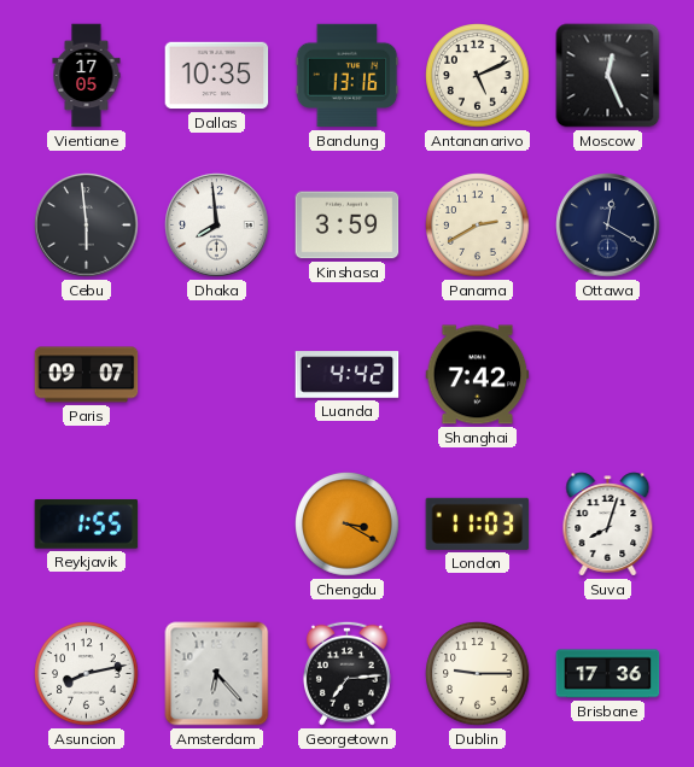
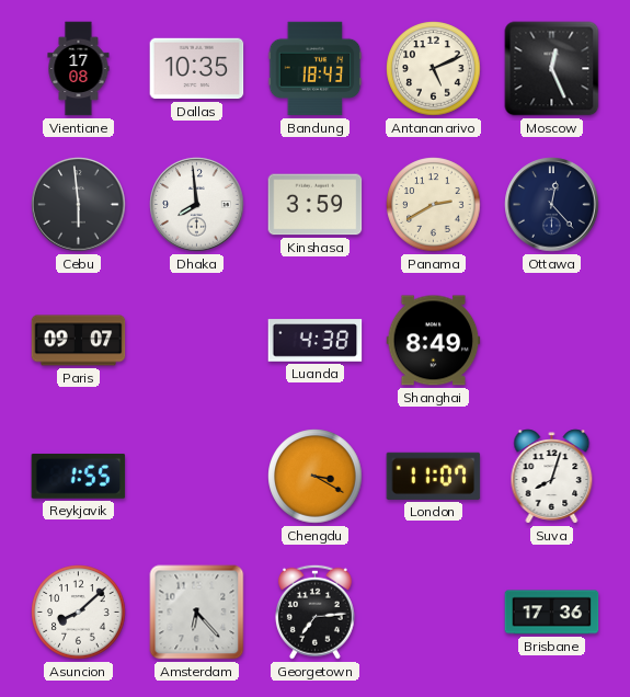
Vientiane: 17:05 -> 17:08 (79, 69)
Bandung: 13:16 -> 18:43 (316, 69)
Ottawa: 12:20 -> 12:23 (552, 205)
Luanda: 4:42 -> 4:38 (316, 341)
Shanghai: 7:42 -> 8:49 (434, 341)
London: 11:03 -> 11:07 (434, 476)
Asuncion: 8:13 -> 8:08 (79, 613)
Dublin: 9:15 -> none (478, 674)
